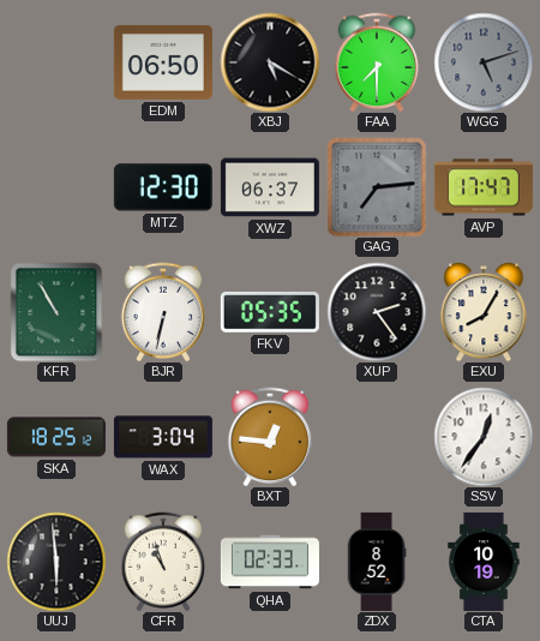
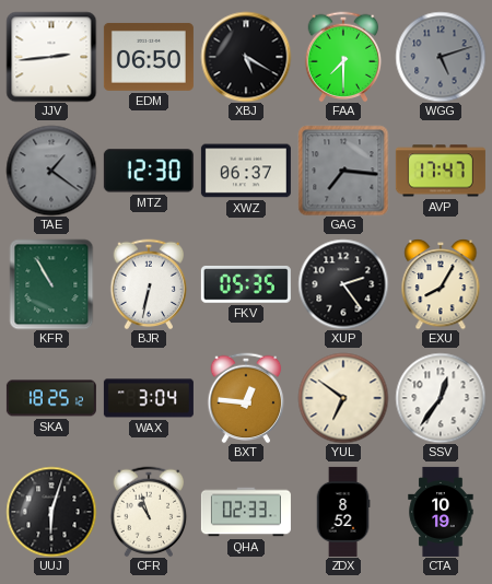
JJV: none -> 2:44 (51, 57)
TAE: none -> 1:21 (51, 171)
GAG: 7:14 -> 7:16 (343, 171)
YUL: none -> 6:51 (343, 398)
UUJ: 5:59 -> 6:03 (51, 512)
